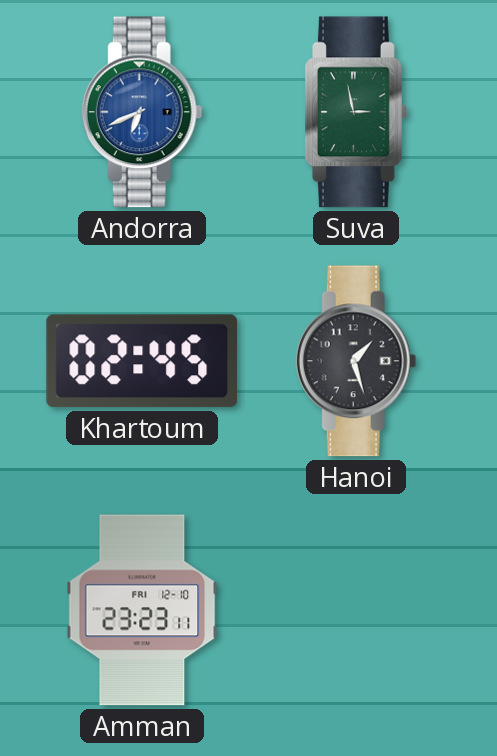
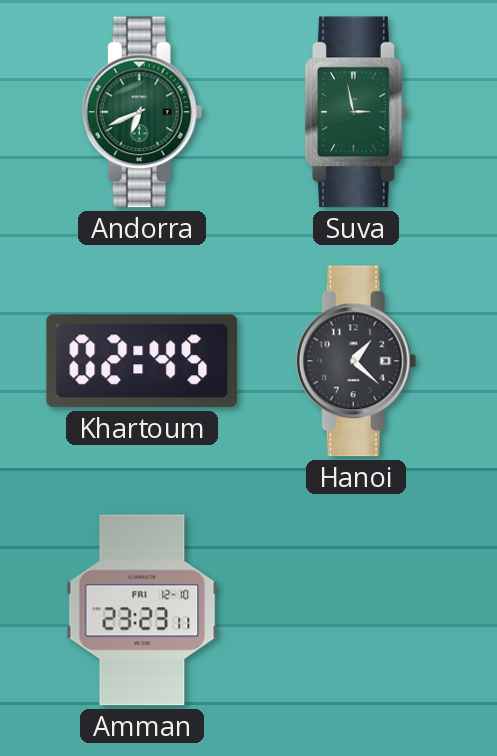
Andorra dial: blue -> green (142, 112)
Hanoi: 1:27 -> 1:22 (356, 361)
